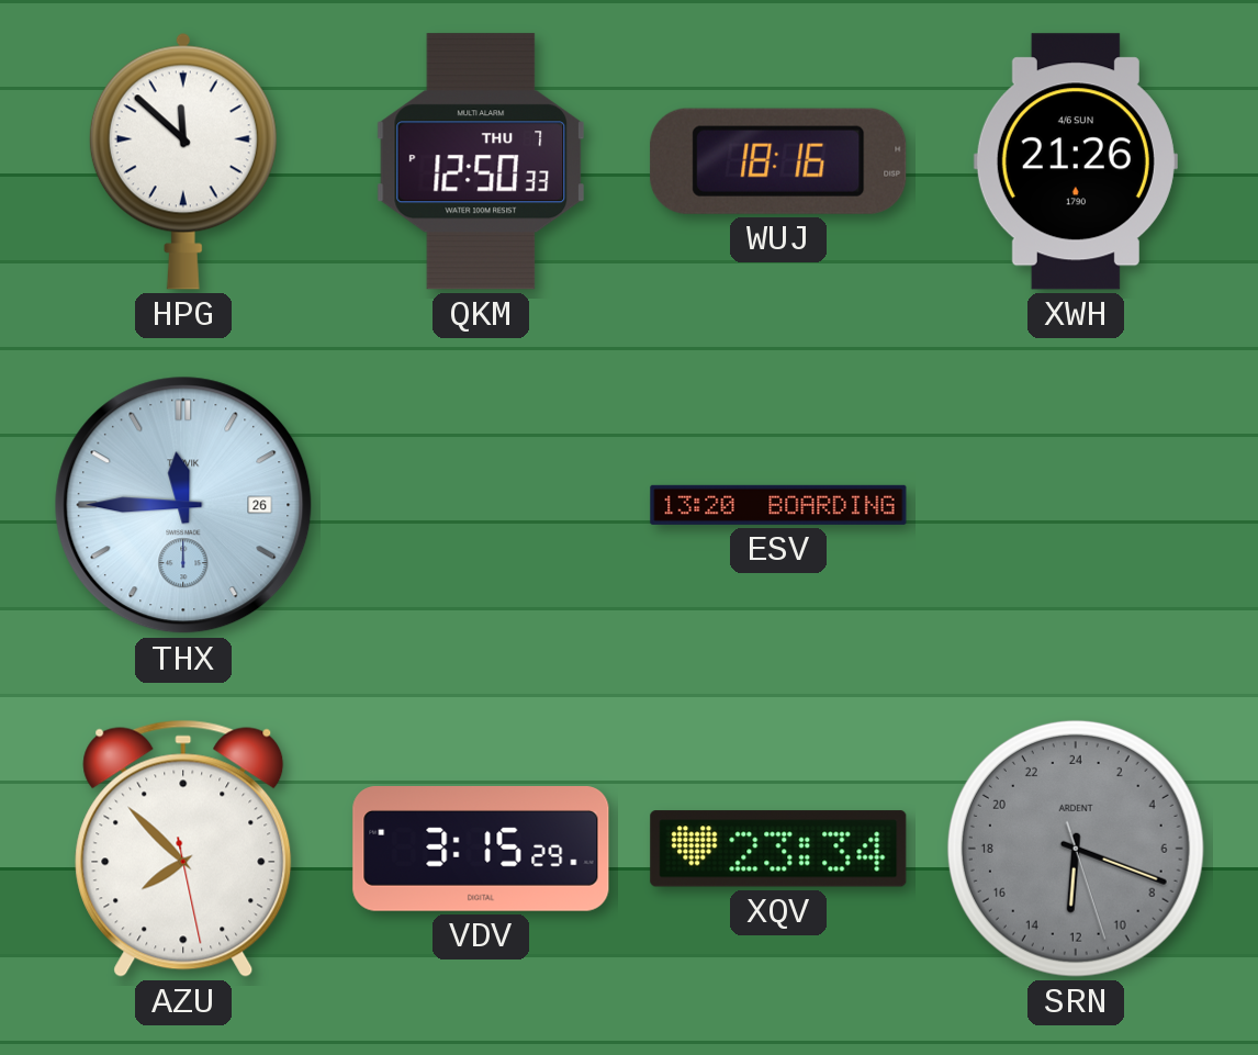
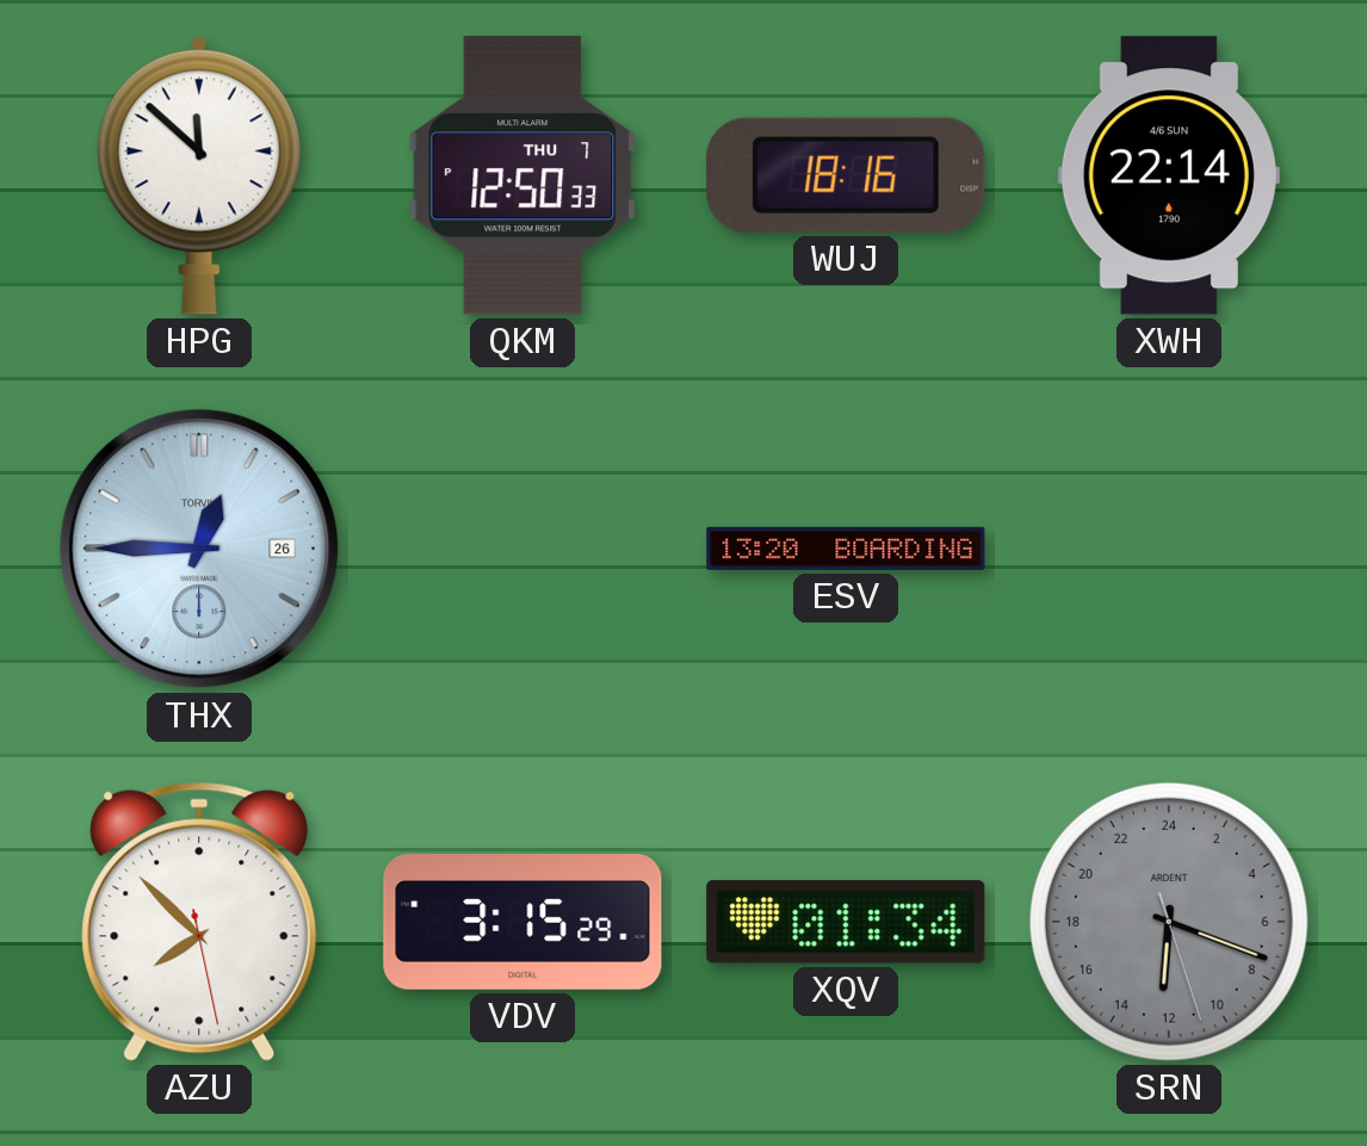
XWH: 21:26 -> 22:14 (1169, 175)
THX: 11:45 -> 12:45 (199, 549)
XQV: 23:34 -> 01:34 (846, 922)
